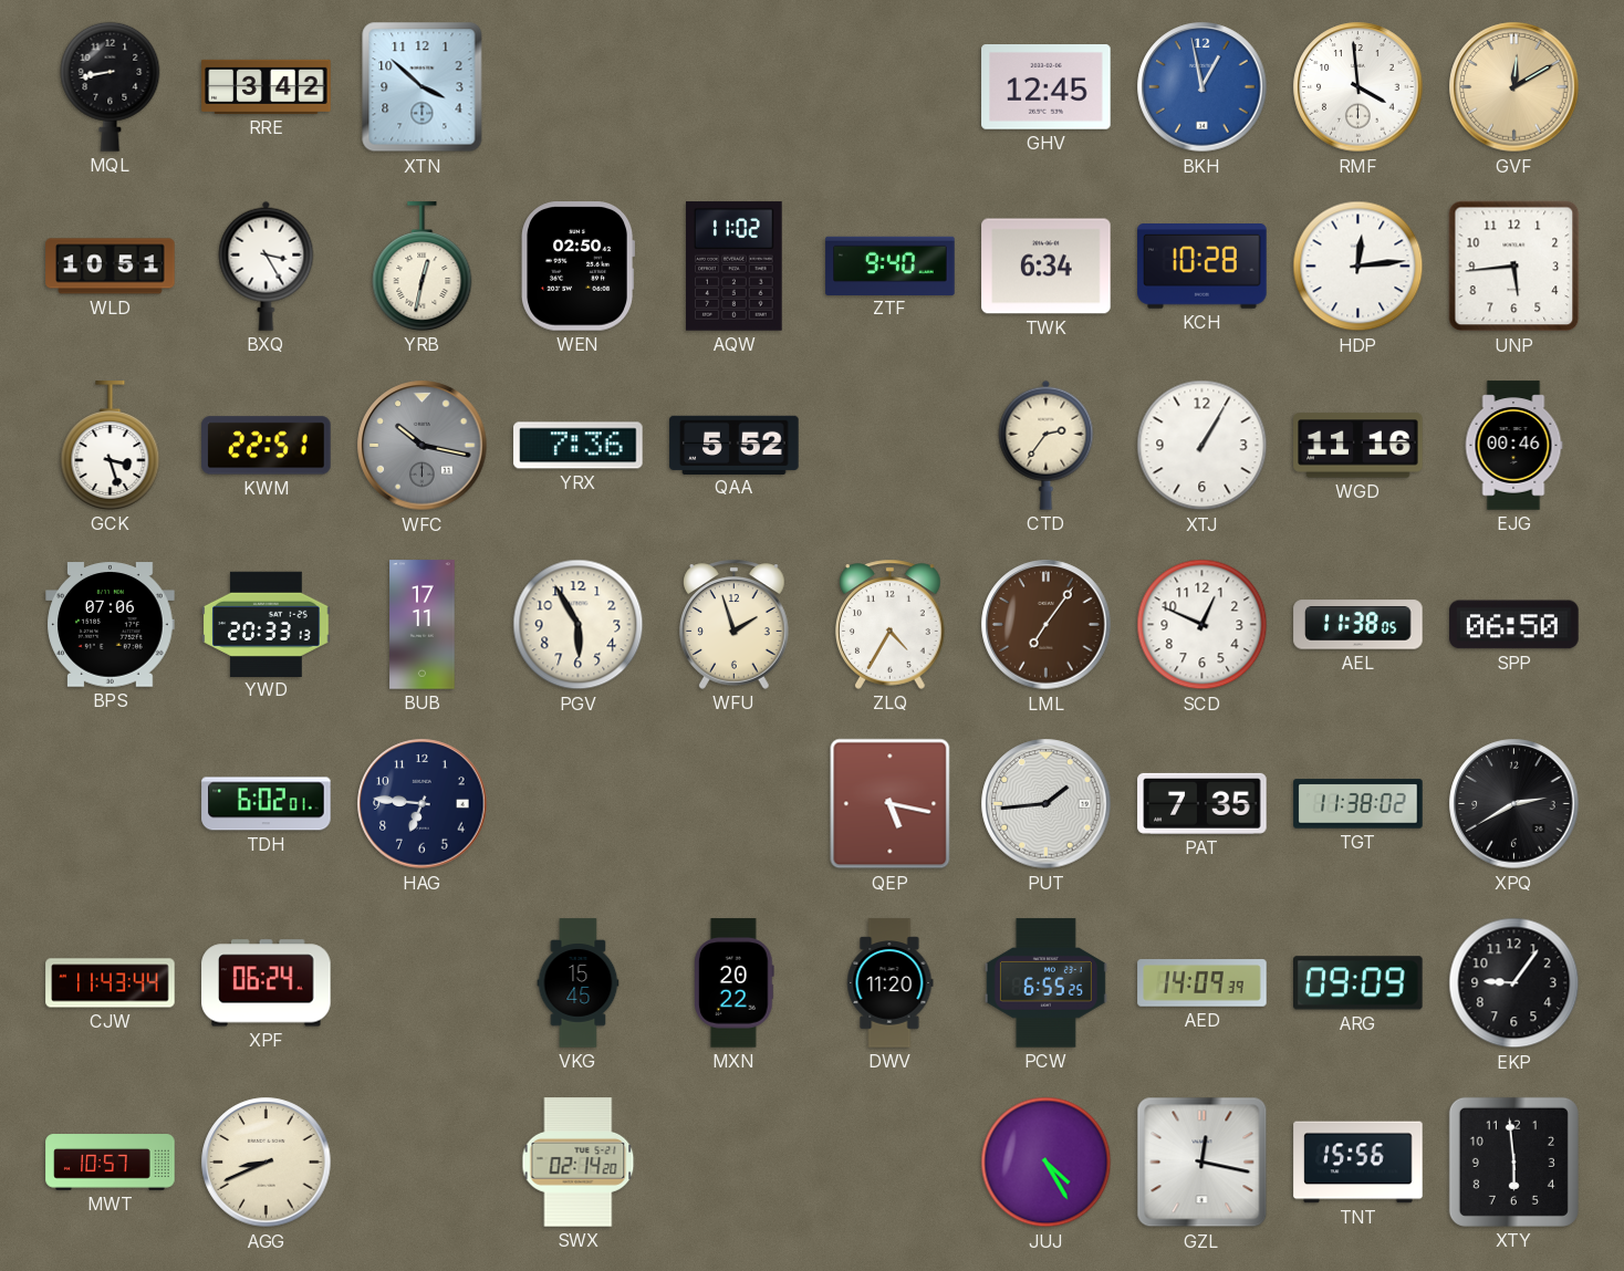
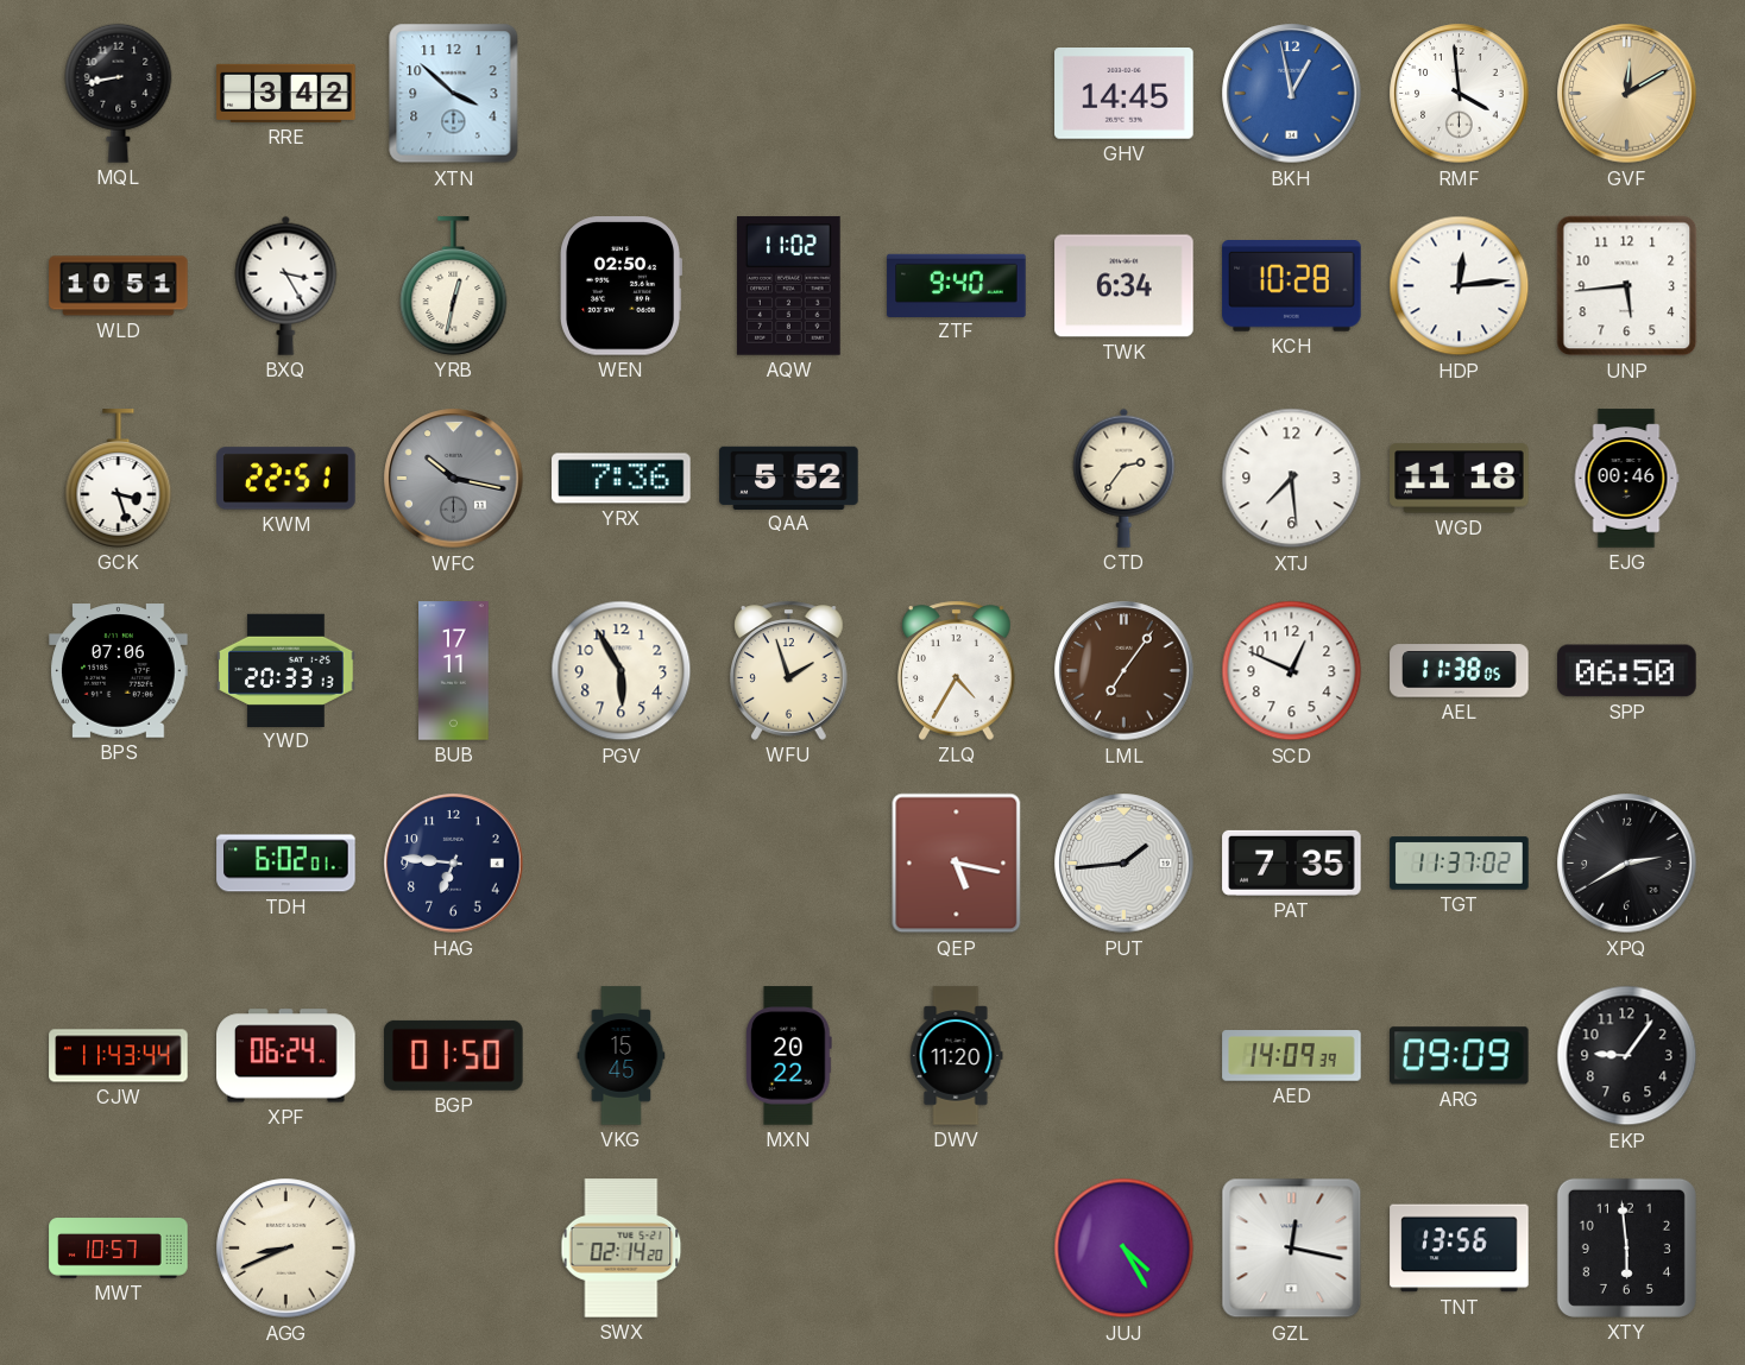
GHV: 12:45 -> 14:45 (1125, 94)
XTJ: 1:05 -> 7:29 (1292, 479)
WGD: 11:16 -> 11:18 (1460, 479)
TGT: 11:38 -> 11:37 (1460, 864)
BGP: none -> 01:50 (454, 1055)
PCW: 6:55 -> none (1045, 983)
TNT: 15:56 -> 13:56 (1460, 1249)
